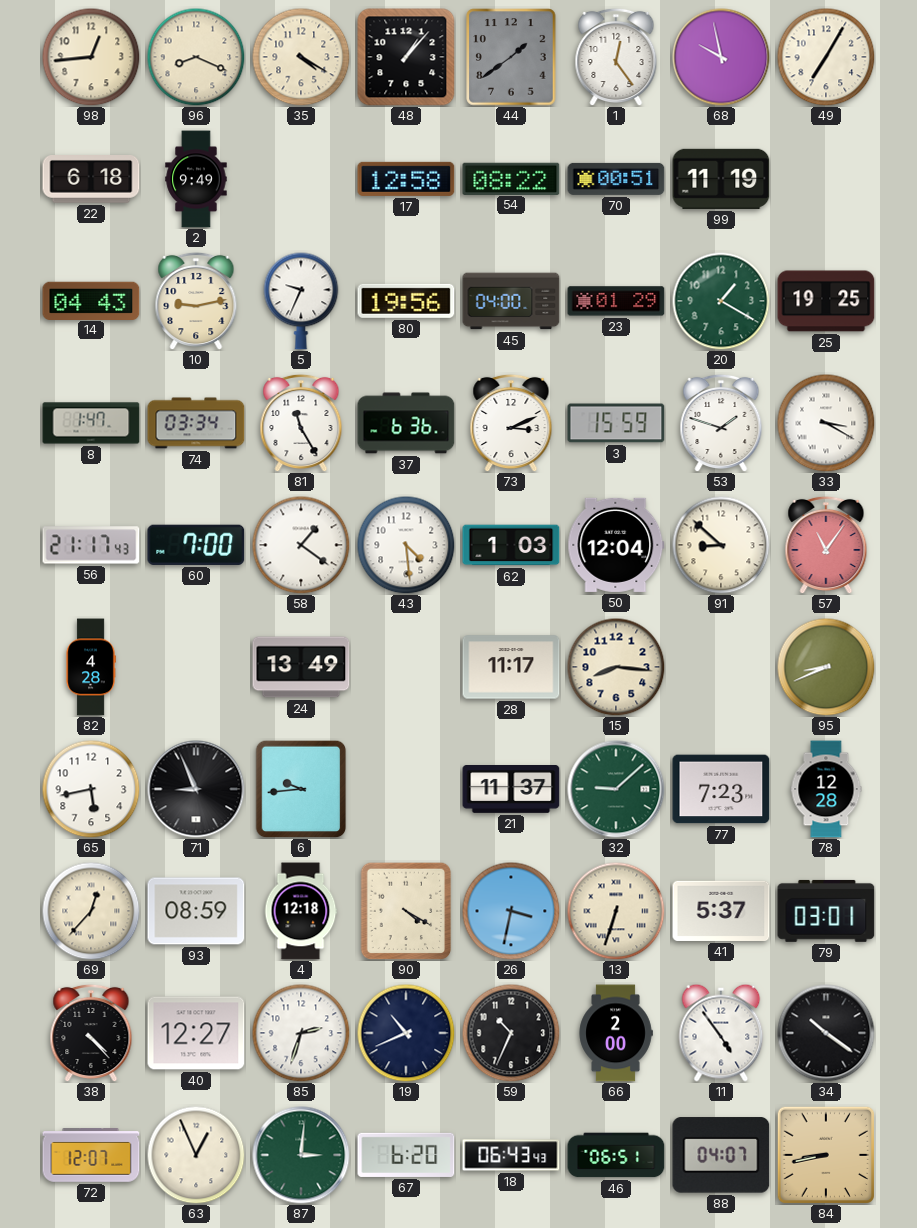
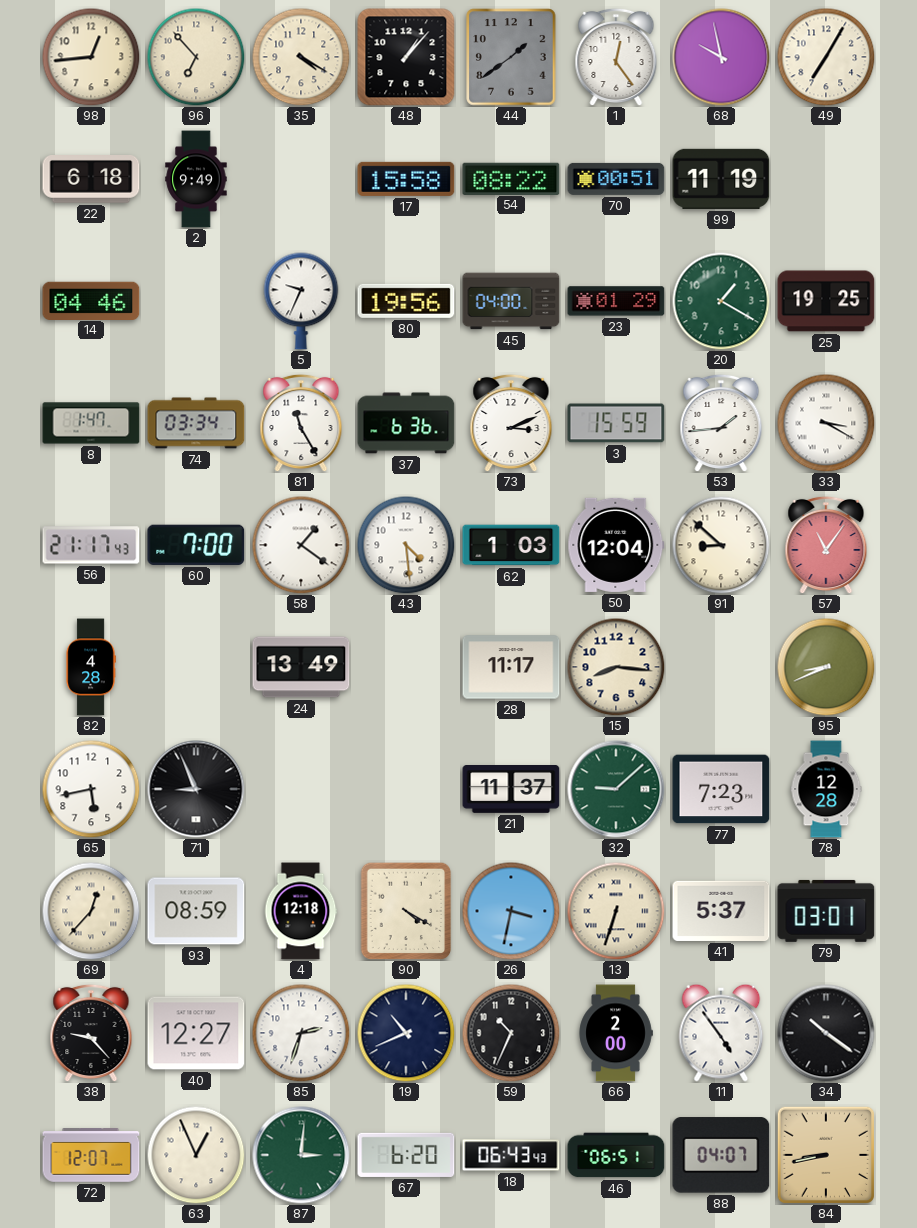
96: 8:19 -> 6:53 (196, 57)
17: 12:58 -> 15:58 (406, 179)
14: 04:43 -> 04:46 (91, 300)
10: 9:13 -> none (196, 301)
53: 1:48 -> 1:44 (721, 423)
6: 9:44 -> none (301, 789)
38: 4:23 -> 9:23 (91, 1033)
